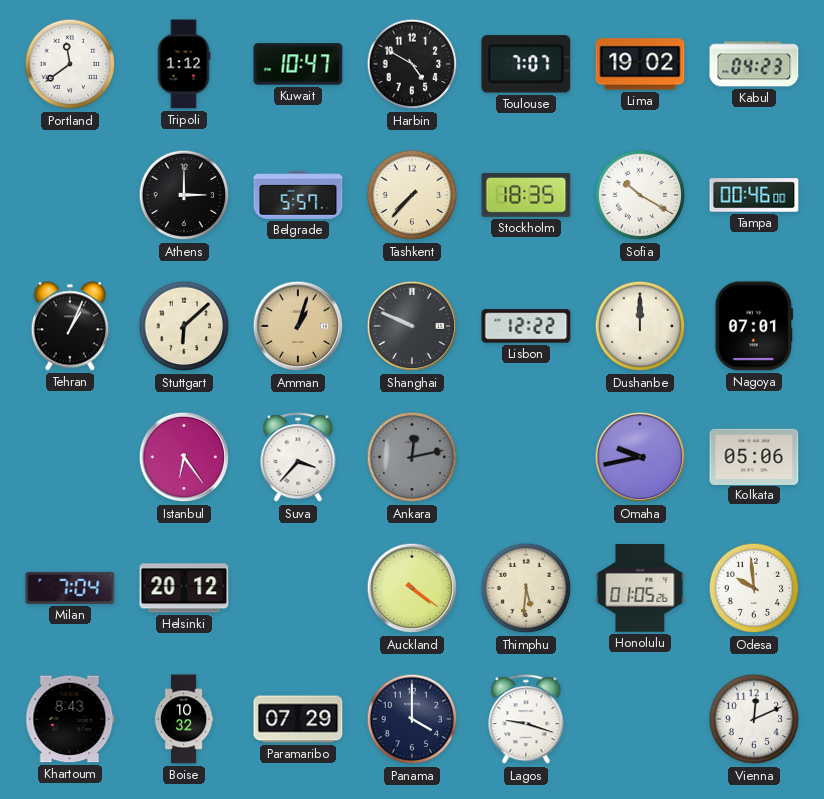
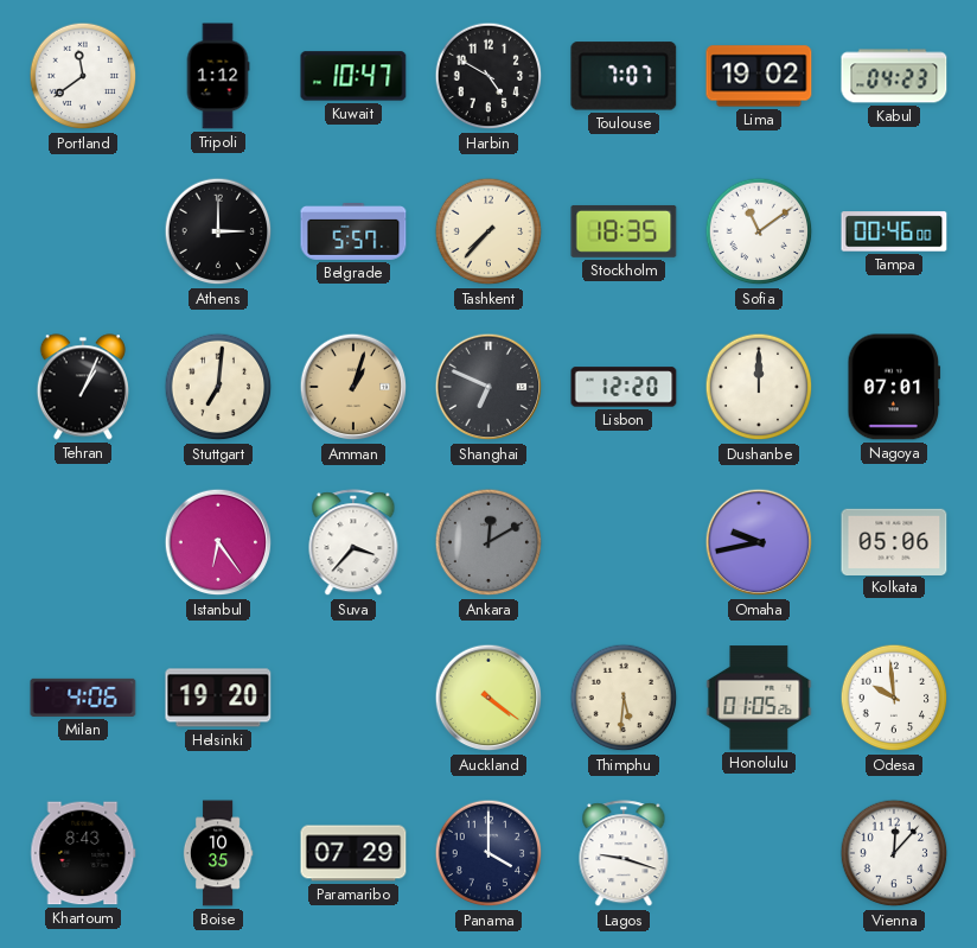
Sofia: 10:20 -> 11:09 (759, 231)
Stuttgart: 6:08 -> 7:01 (218, 387)
Shanghai: 9:49 -> 6:49 (489, 387)
Lisbon: 12:22 -> 12:20 (624, 387)
Ankara: 12:13 -> 12:10 (489, 542)
Milan: 7:04 -> 4:06 (83, 698)
Helsinki: 20:12 -> 19:20 (218, 698)
Boise: 10:32 -> 10:35 (218, 853)
Vienna: 12:11 -> 12:07 (894, 853)
